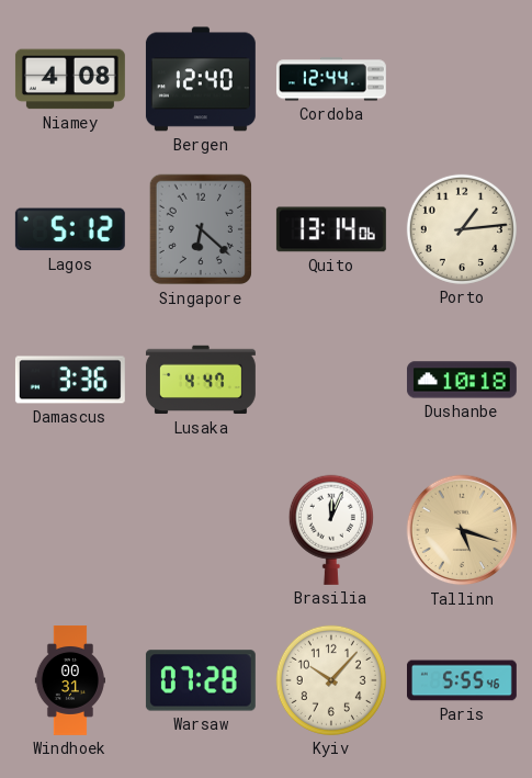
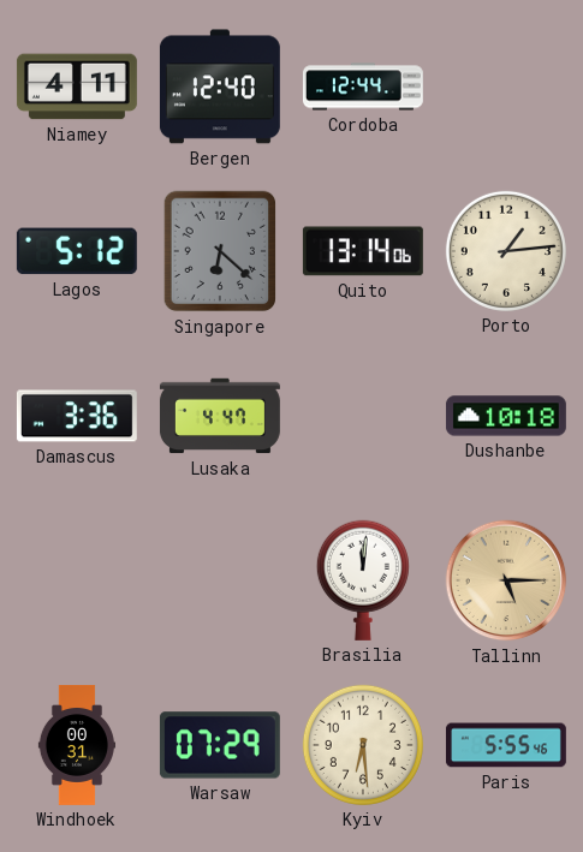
Niamey: 4:08 -> 4:11 (77, 87)
Brasilia: 12:04 -> 12:01 (363, 580)
Tallinn: 5:18 -> 5:15 (506, 580)
Warsaw: 07:28 -> 07:29 (220, 745)
Kyiv: 10:07 -> 6:29 (363, 745)
